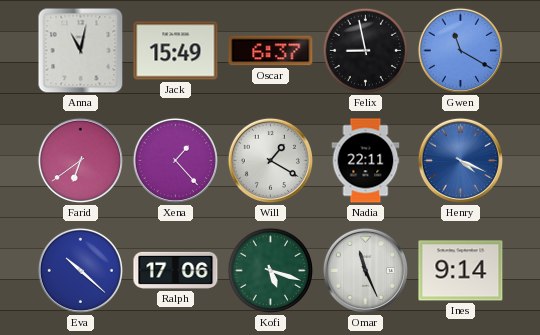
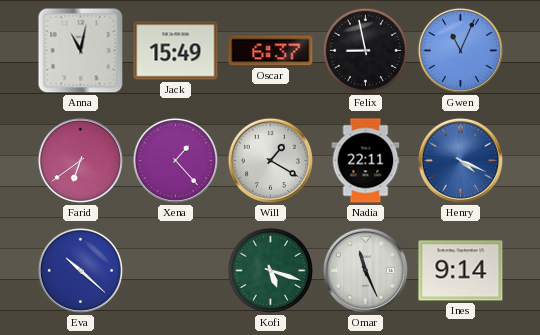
Gwen: 11:20 -> 11:04 (460, 50)
Ralph: 17:06 -> none (176, 270)
